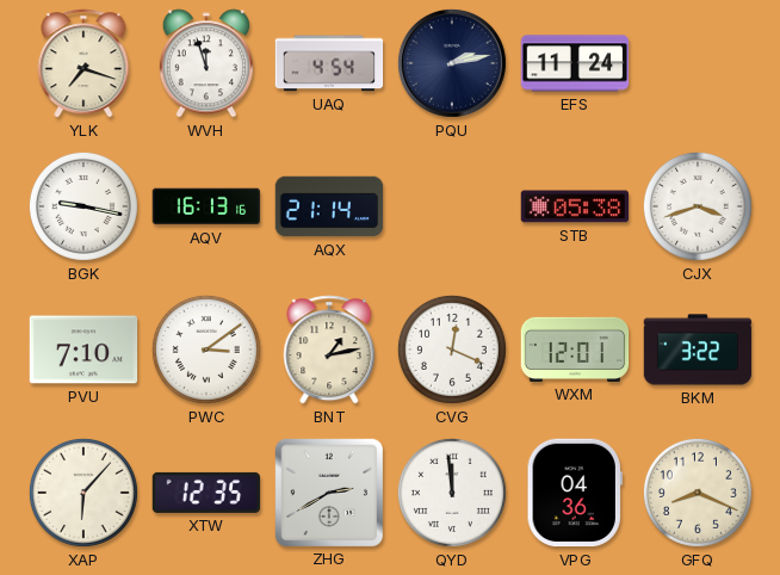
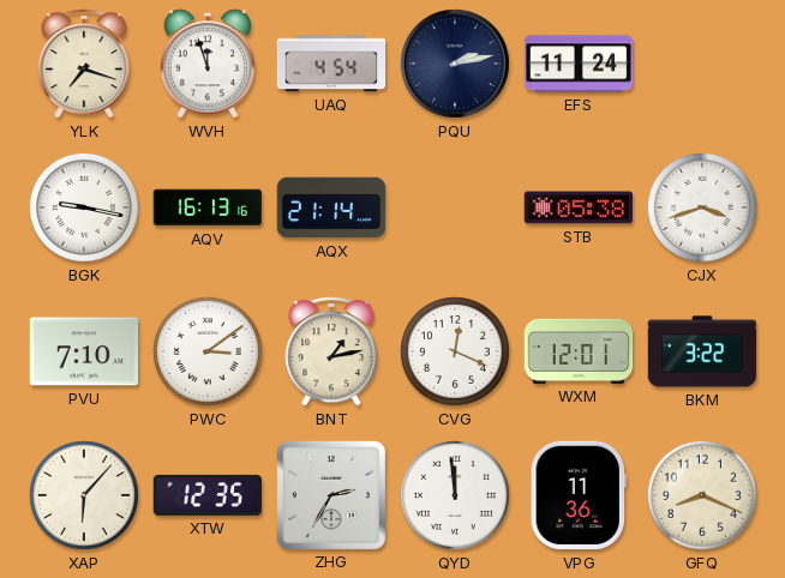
ZHG: 2:40 -> 2:35 (330, 494)
VPG: 04:36 -> 11:36 (579, 495)
